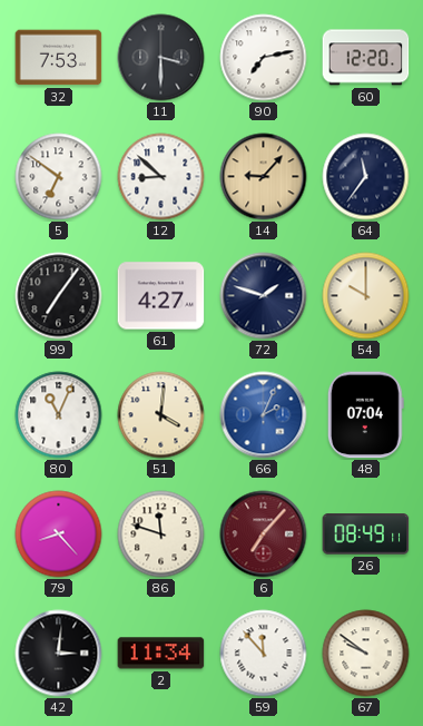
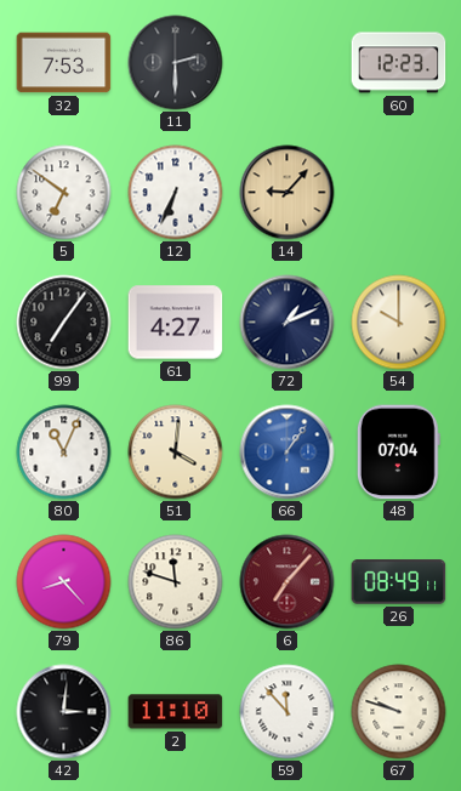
11: 3:30 -> 2:30 (176, 63)
90: 7:13 -> none (264, 58)
60: 12:20 -> 12:23 (399, 63)
12: 8:52 -> 6:34 (176, 193)
64: 11:36 -> none (366, 177)
72: 1:48 -> 1:11 (288, 323)
66: 2:04 -> 1:06 (288, 453)
2: 11:34 -> 11:10 (176, 712)
67: 9:51 -> 9:48 (399, 712)
